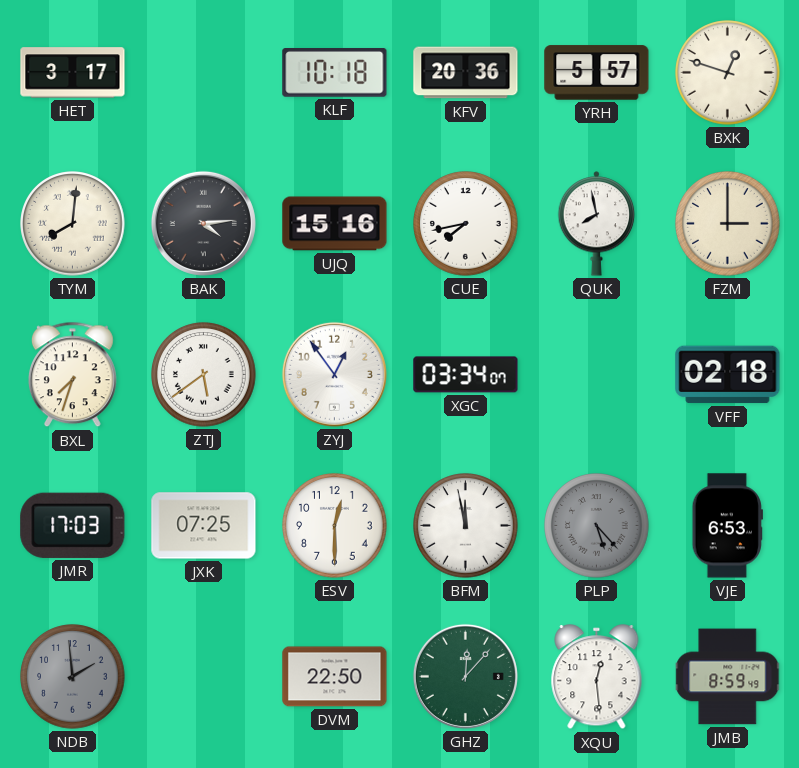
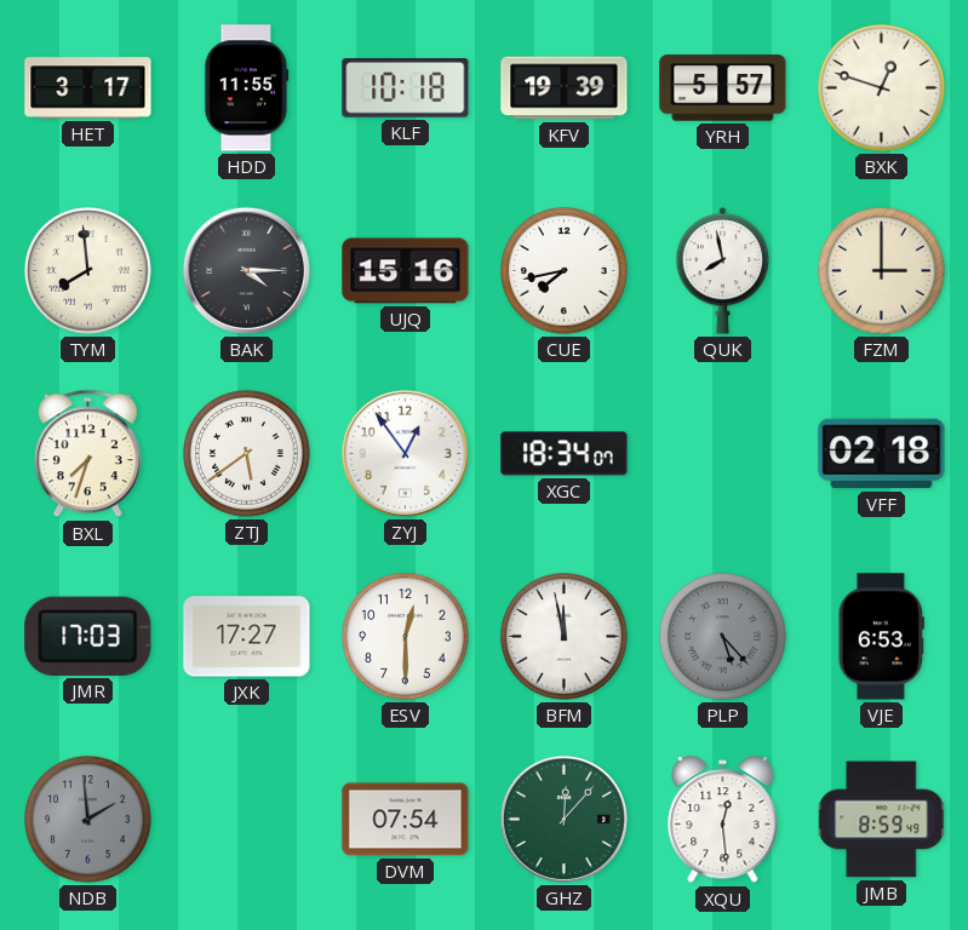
HDD: none -> 11:55 (247, 88)
KFV: 20:36 -> 19:39 (565, 88)
TYM: 8:01 -> 7:59 (88, 271)
BAK: 4:14 -> 4:15 (246, 270)
XGC: 03:34 -> 18:34 (565, 454)
JXK: 07:25 -> 17:27 (247, 637)
DVM: 22:50 -> 07:54 (406, 820)
